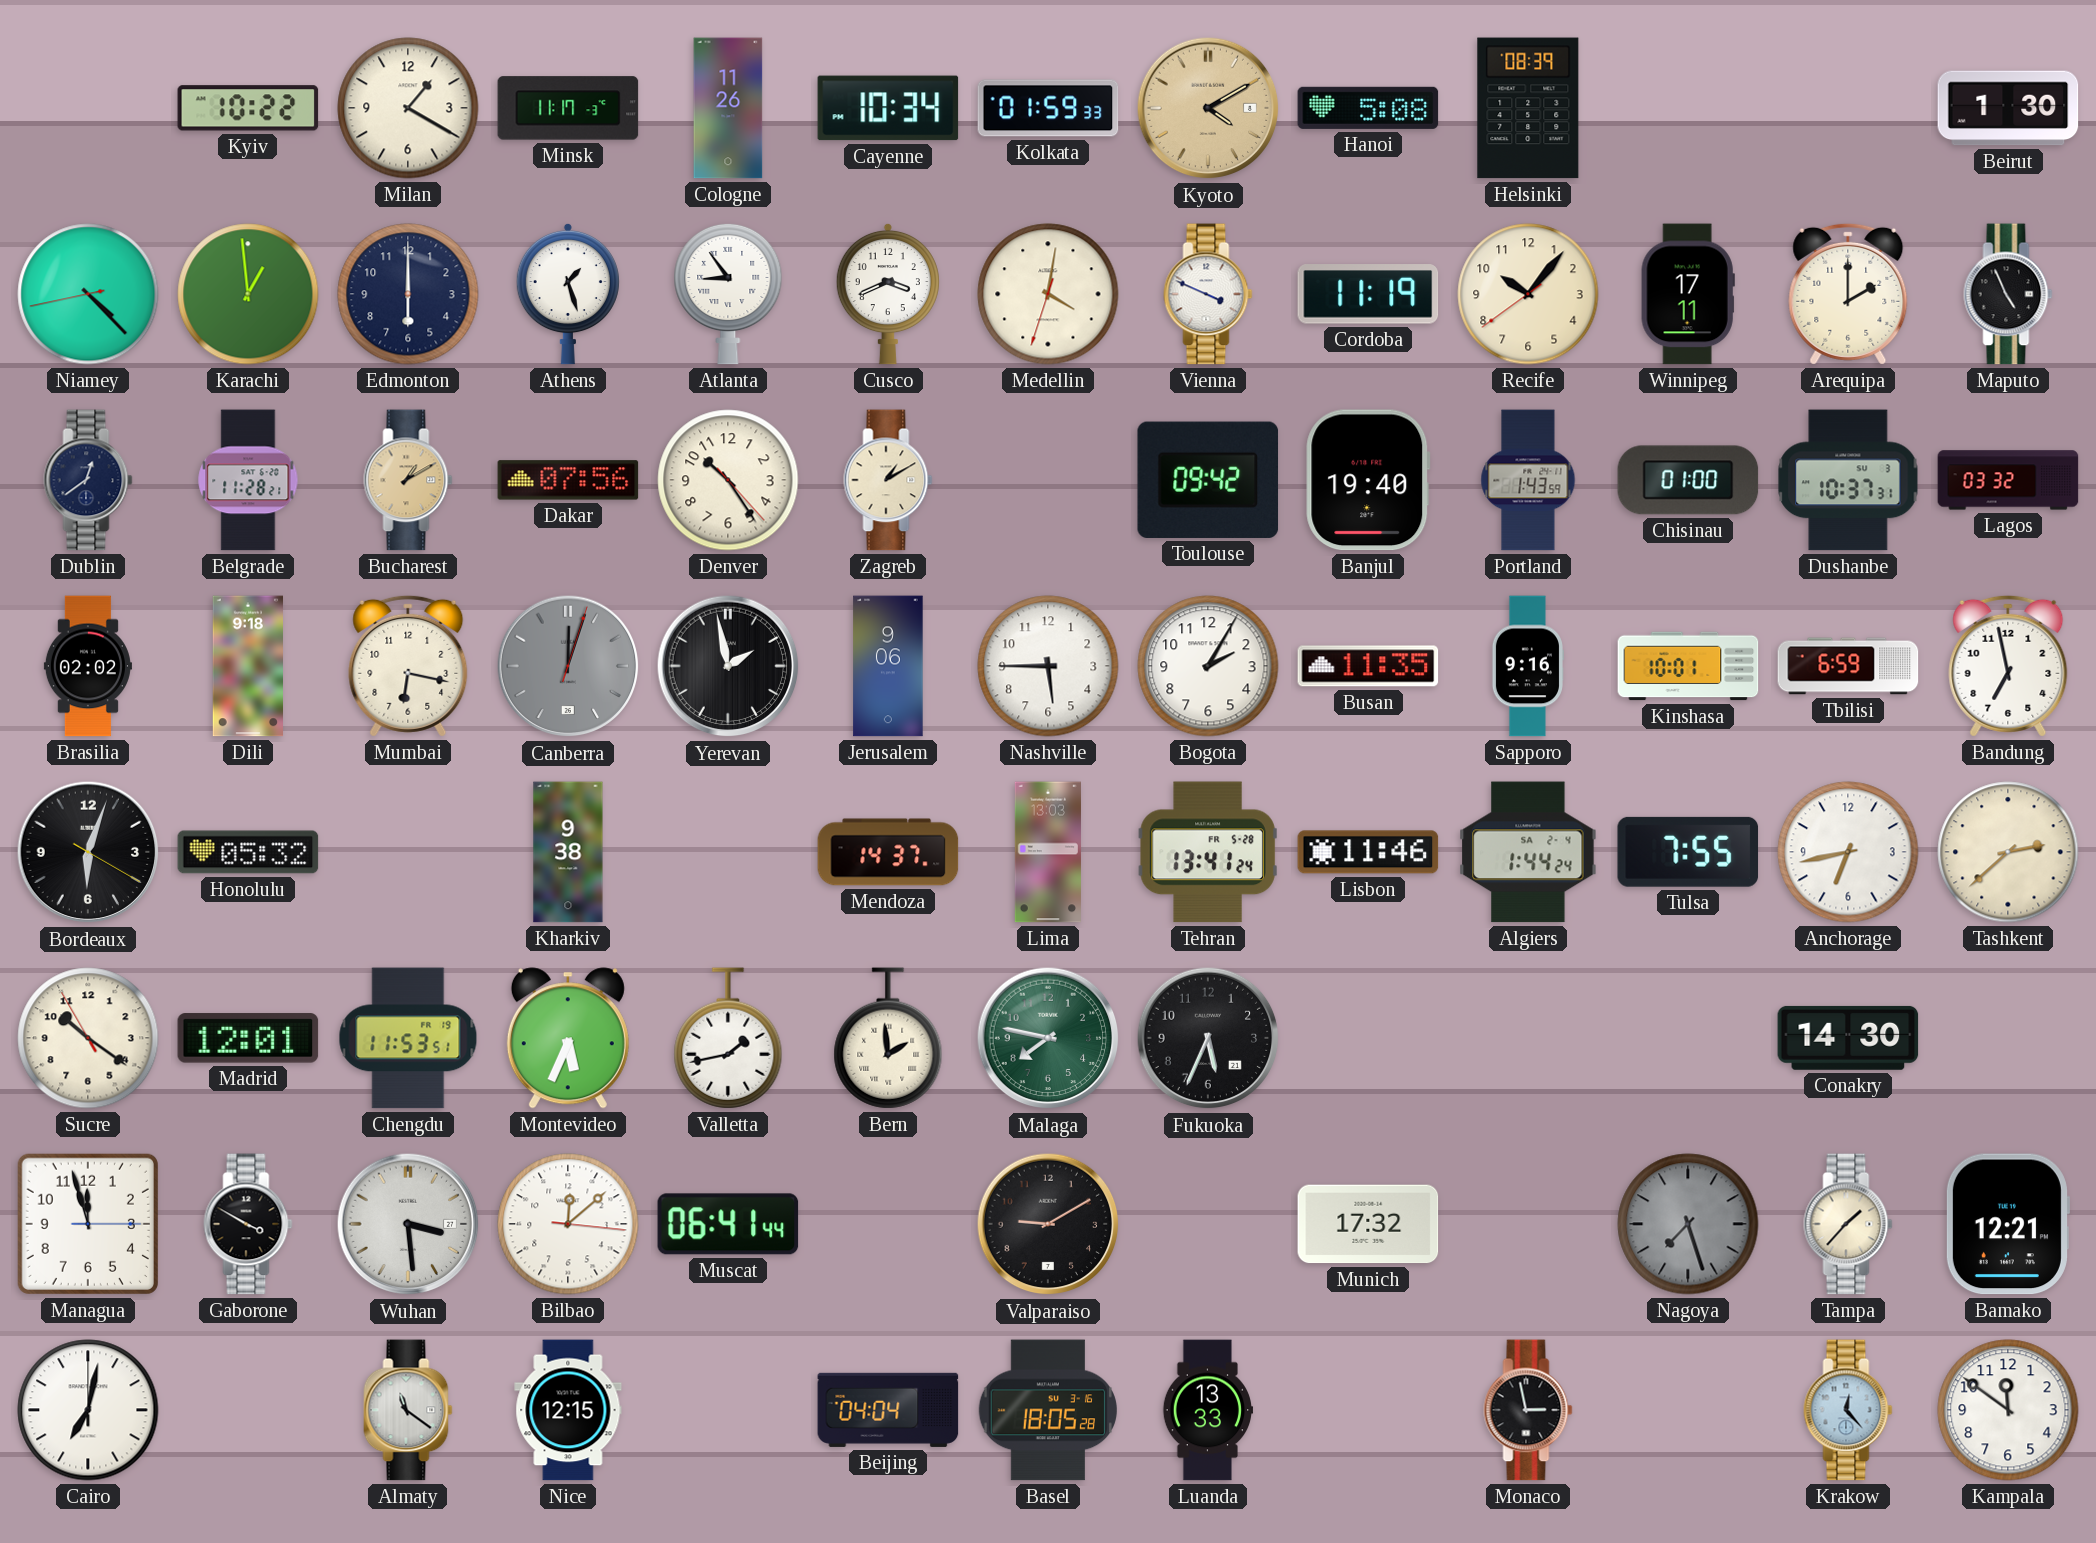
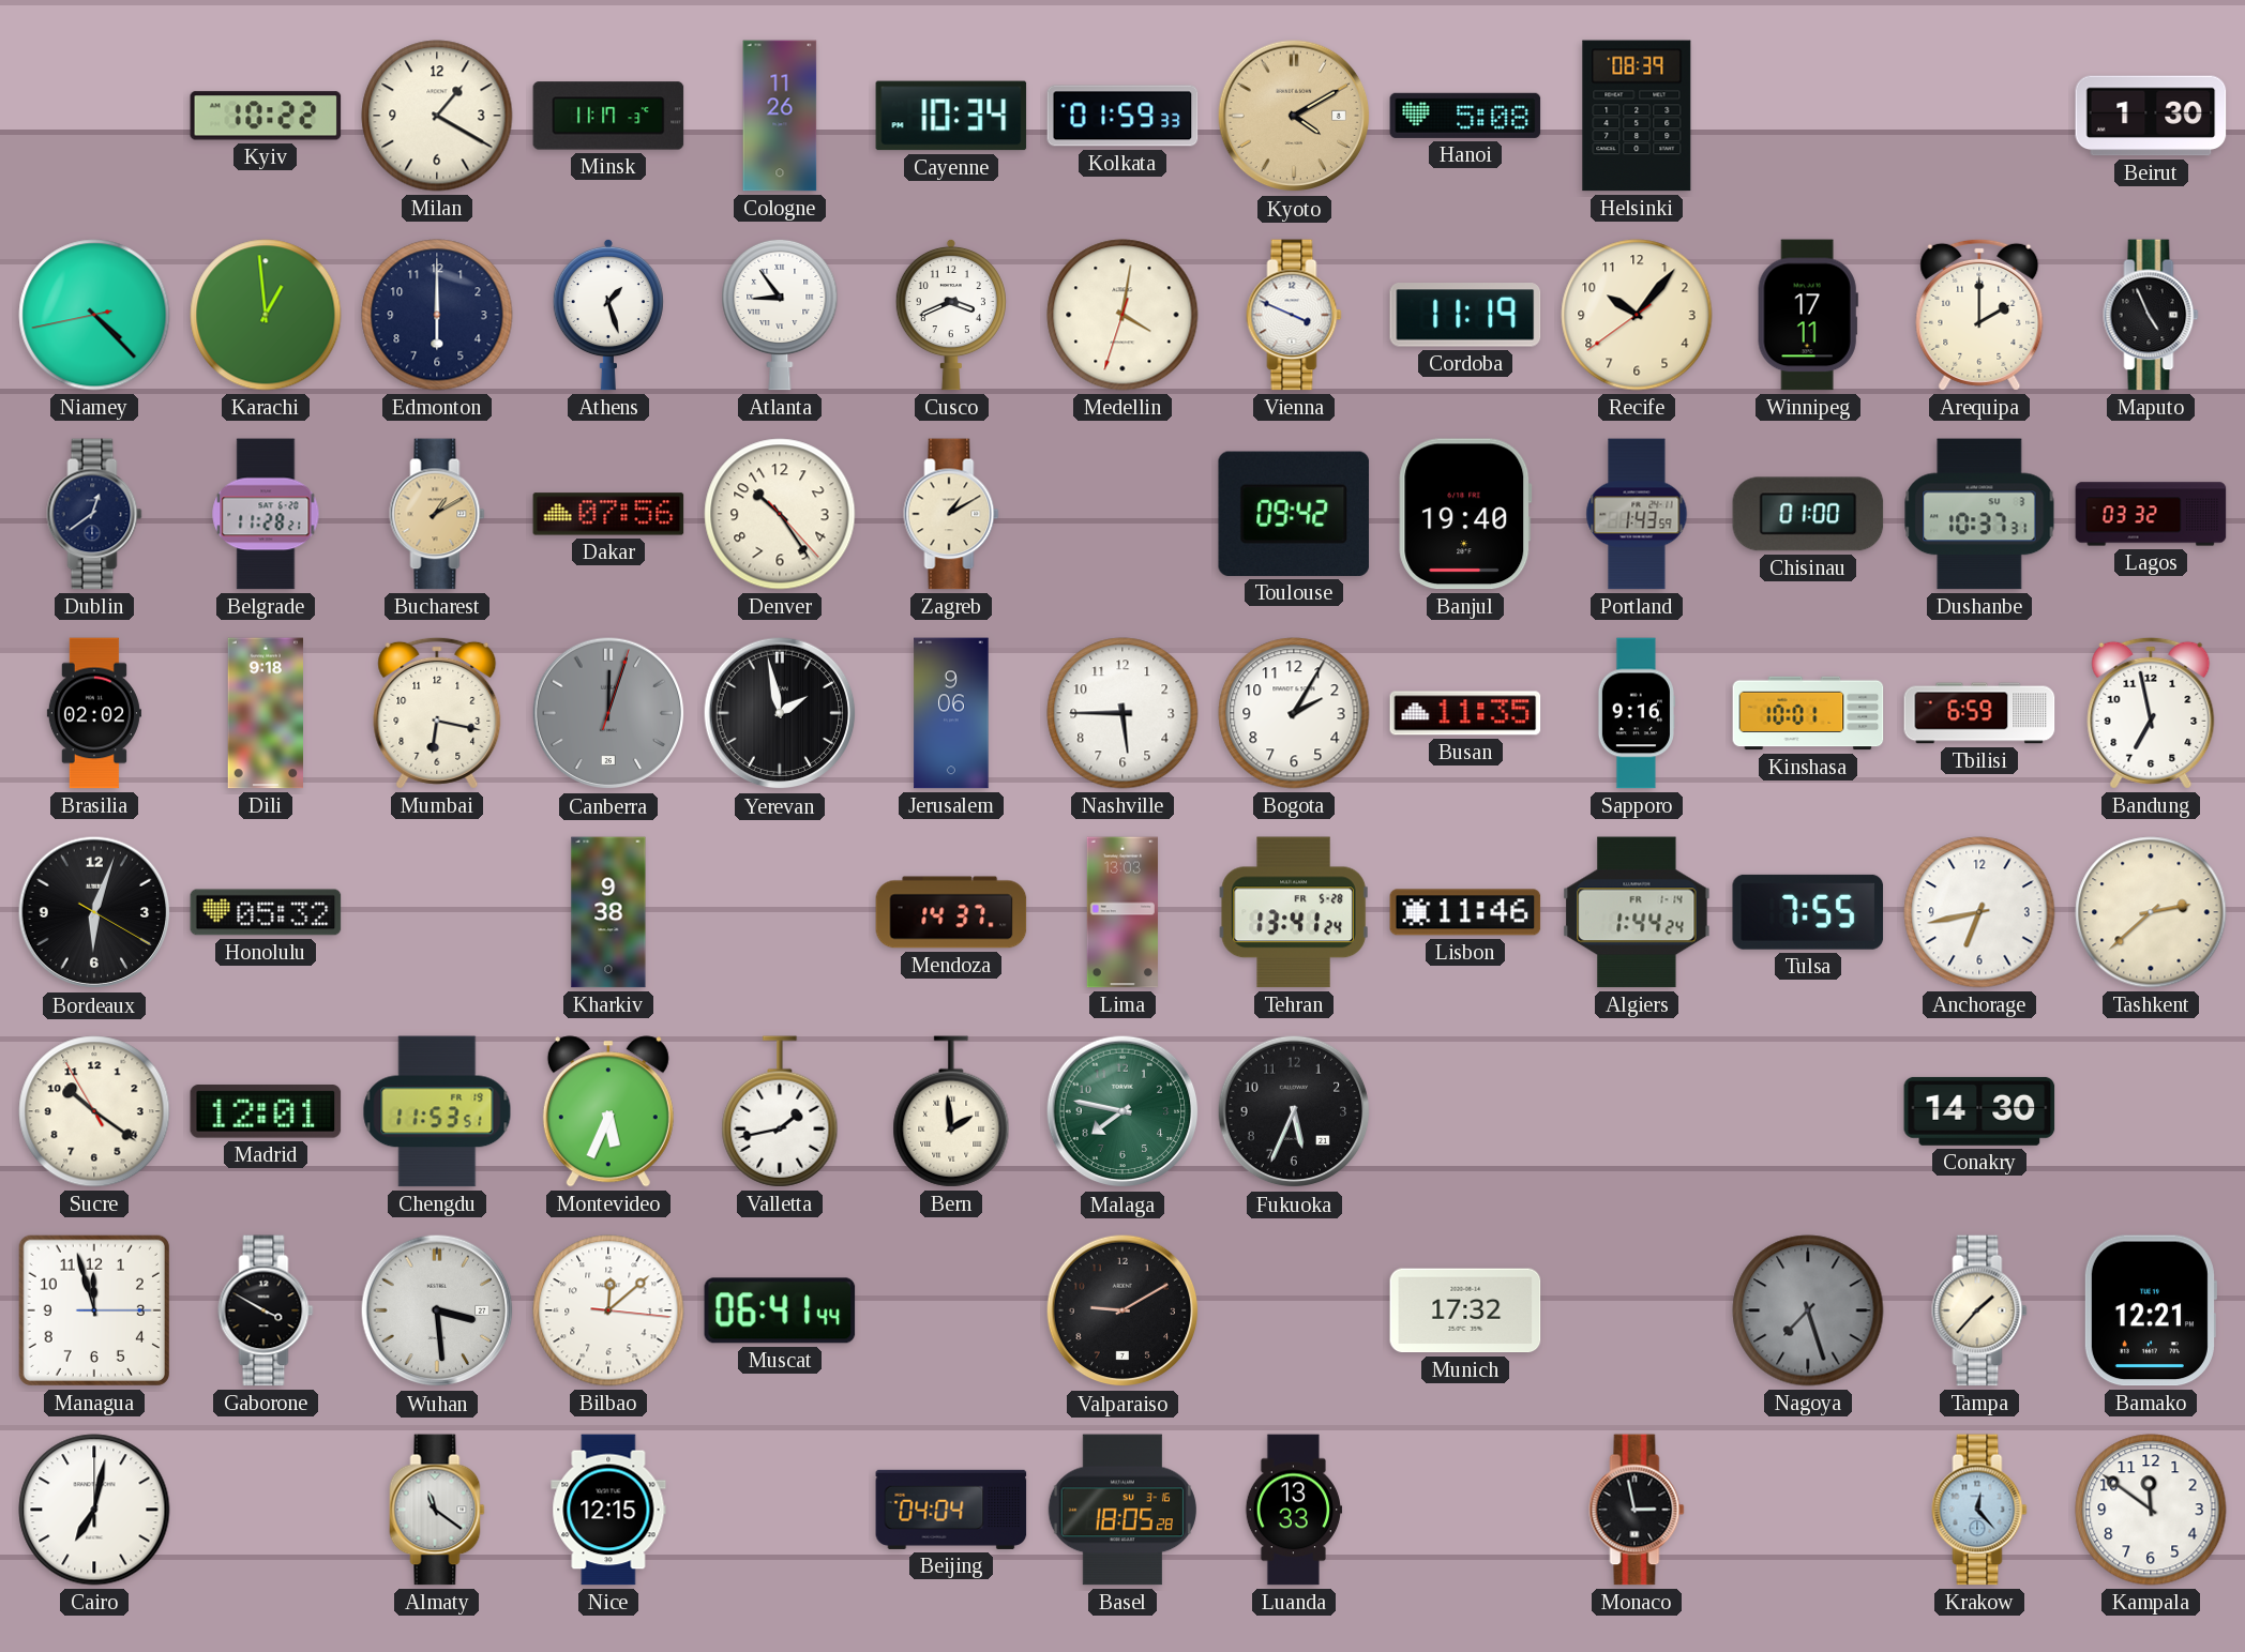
Algiers date: SA 2-4 -> FR 1-14 (1637, 912)
